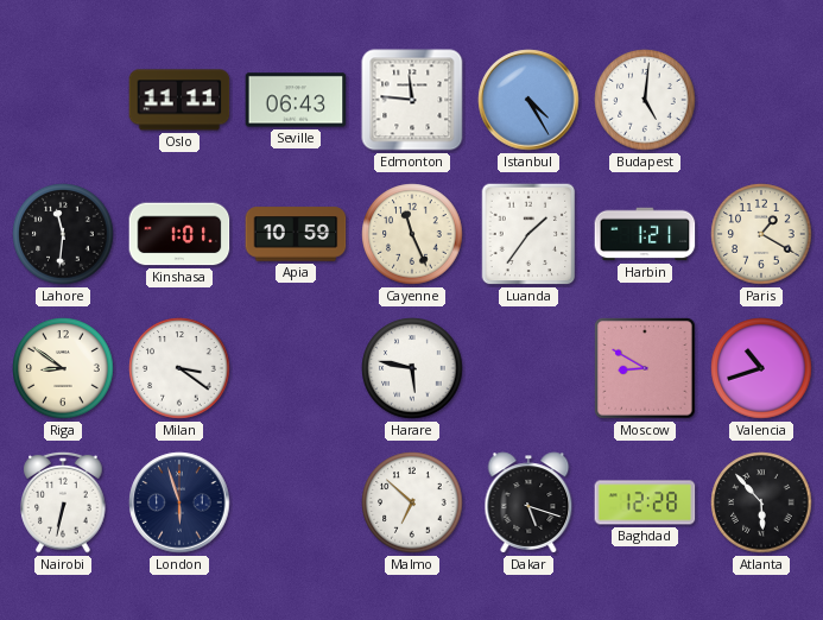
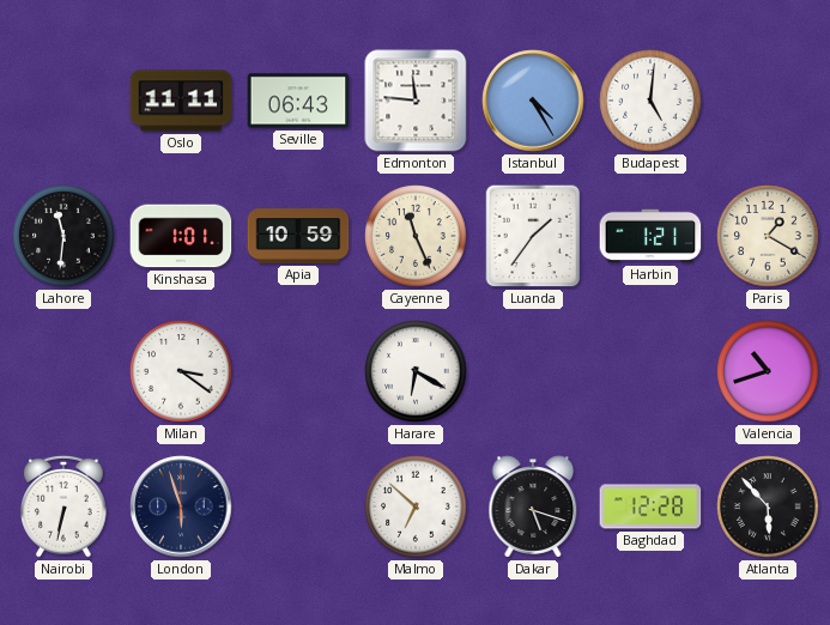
Riga: 8:51 -> none (63, 368)
Harare: 5:47 -> 6:20 (416, 371)
Moscow: 8:50 -> none (645, 368)
